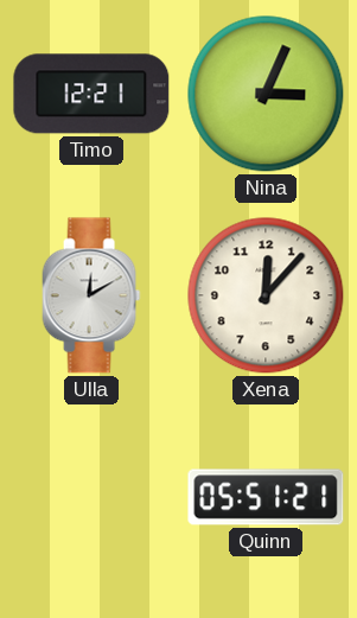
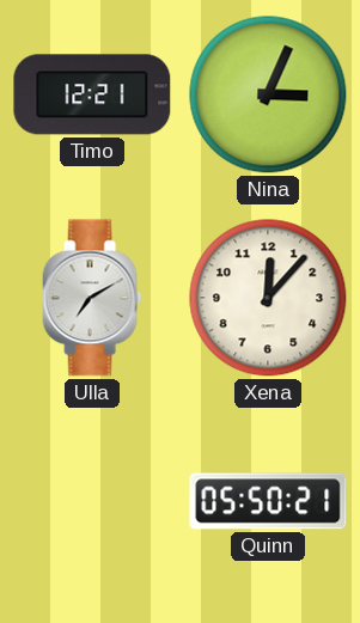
Ulla: 12:10 -> 7:10 (92, 298)
Quinn: 05:51 -> 05:50 (268, 501)
